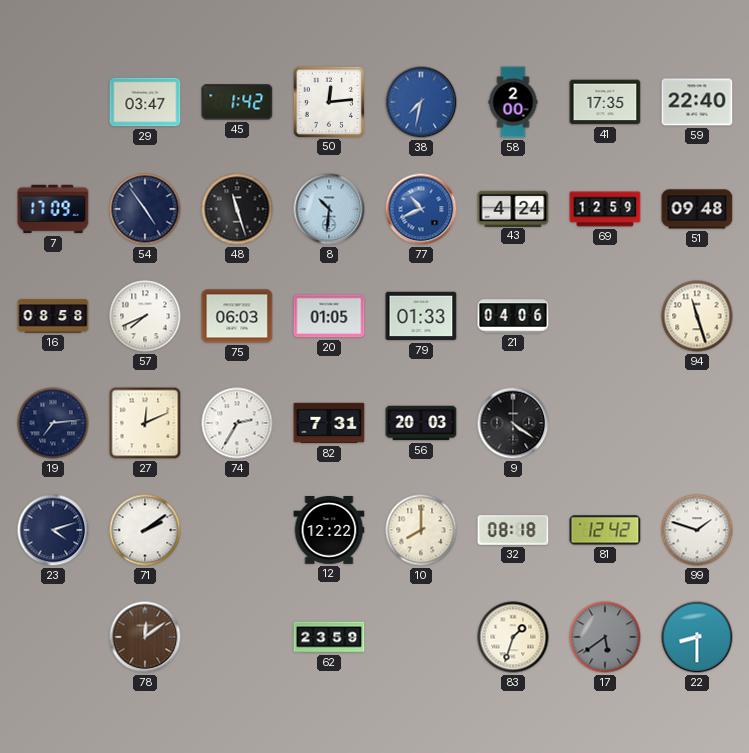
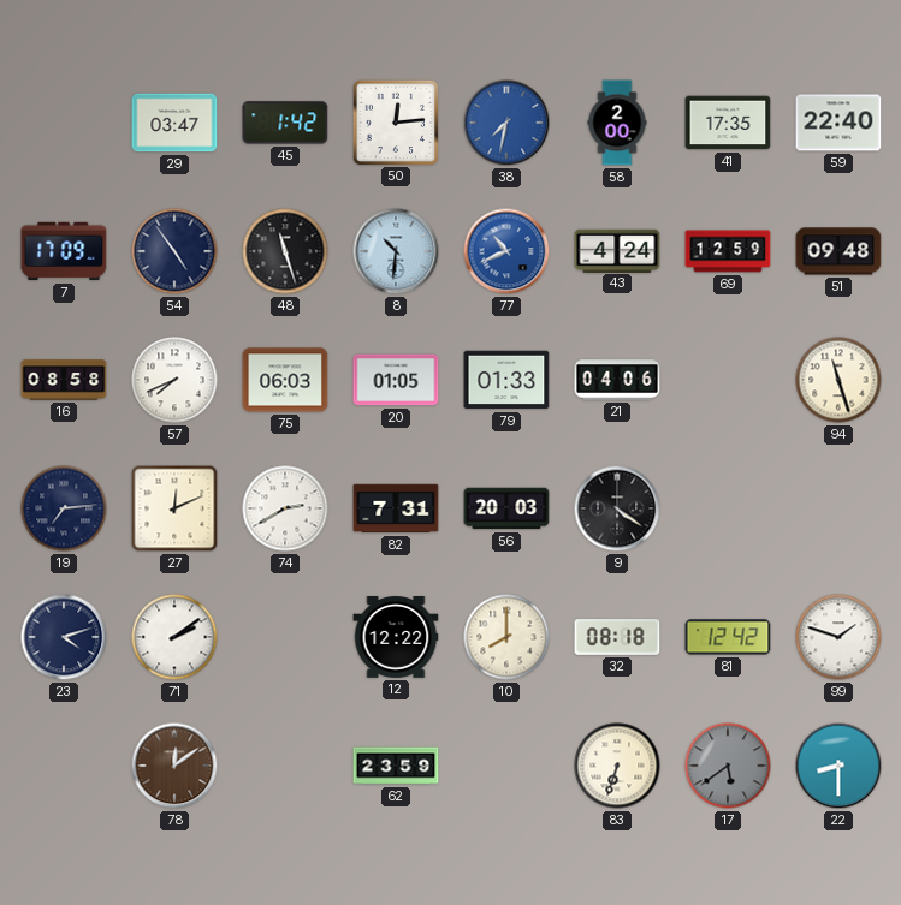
74: 2:35 -> 2:40 (285, 508)
83: 1:33 -> 6:33 (617, 766)
